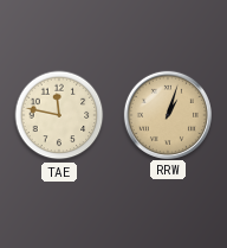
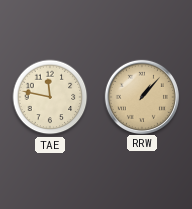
RRW: 1:03 -> 1:07 (141, 96)
